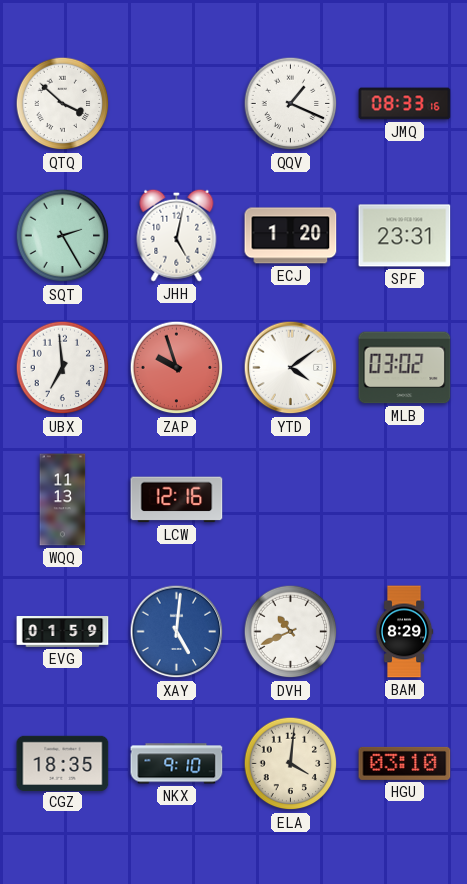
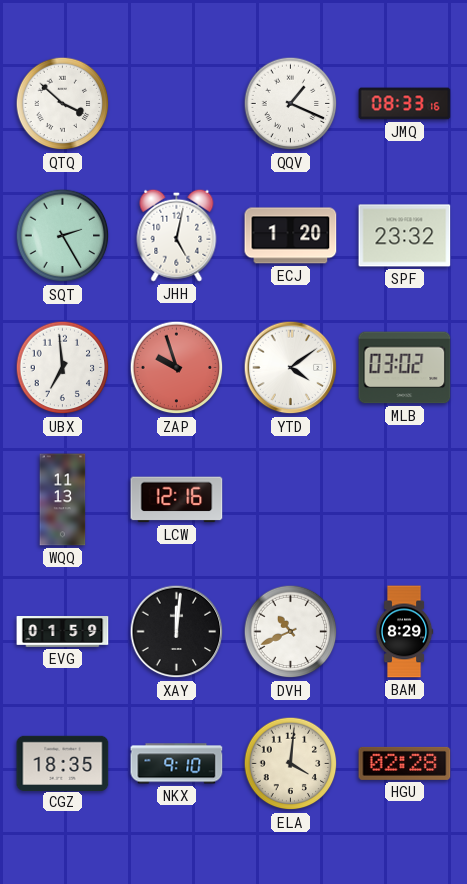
SPF: 23:31 -> 23:32 (405, 236)
XAY: 5:01 -> 12:01 (177, 632)
XAY dial: blue -> black (177, 632)
HGU: 03:10 -> 02:28 (405, 763)
